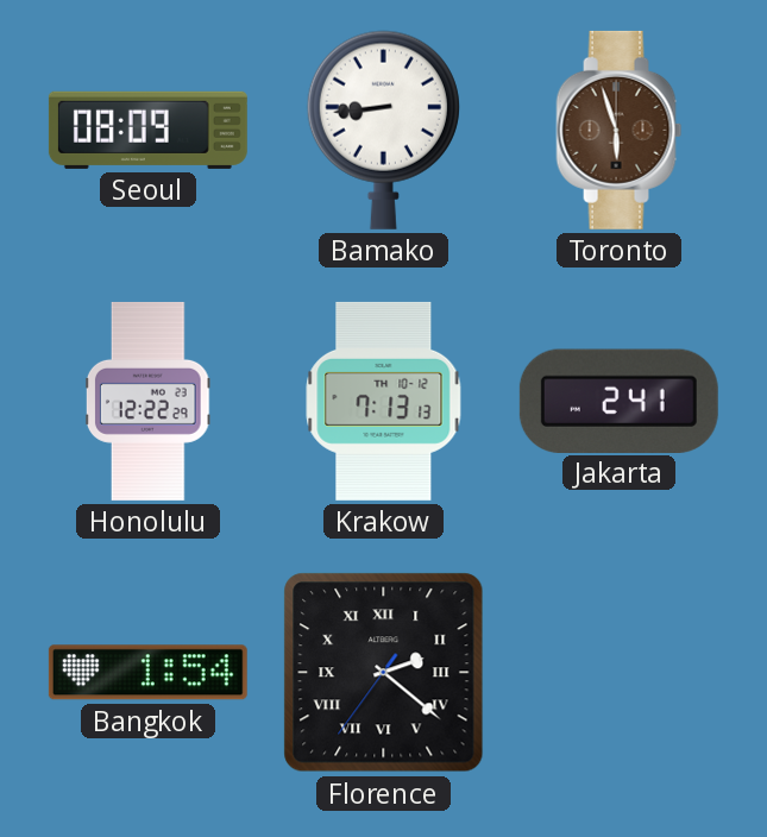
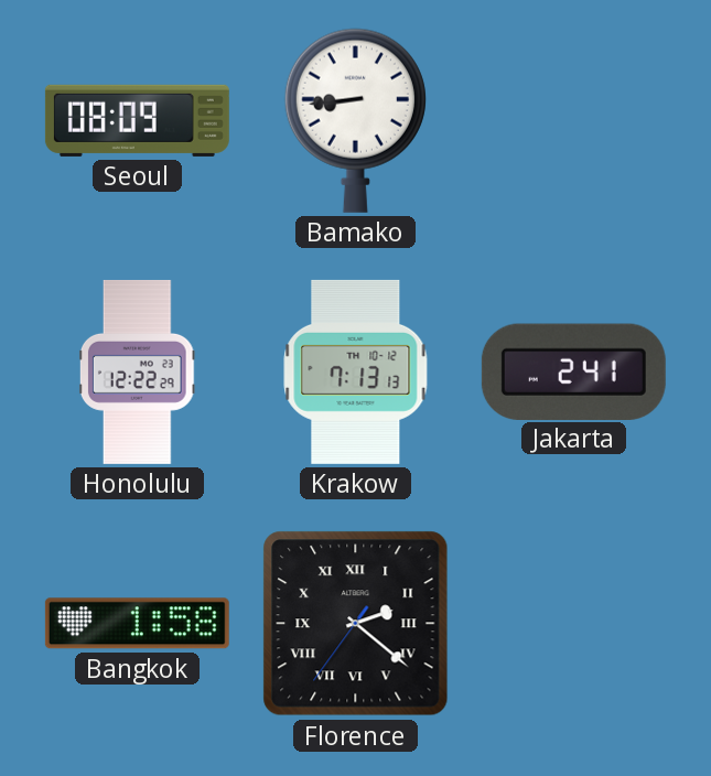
Toronto: 5:57 -> none (620, 130)
Bangkok: 1:54 -> 1:58 (137, 624)
